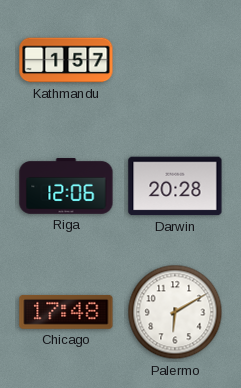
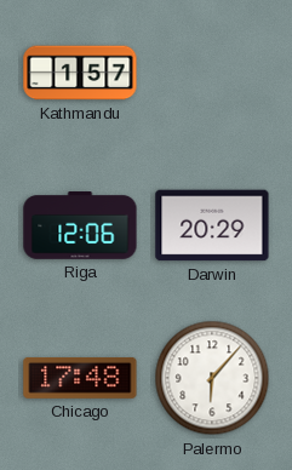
Darwin: 20:28 -> 20:29 (212, 225)
Palermo: 6:10 -> 6:07 (212, 378)
